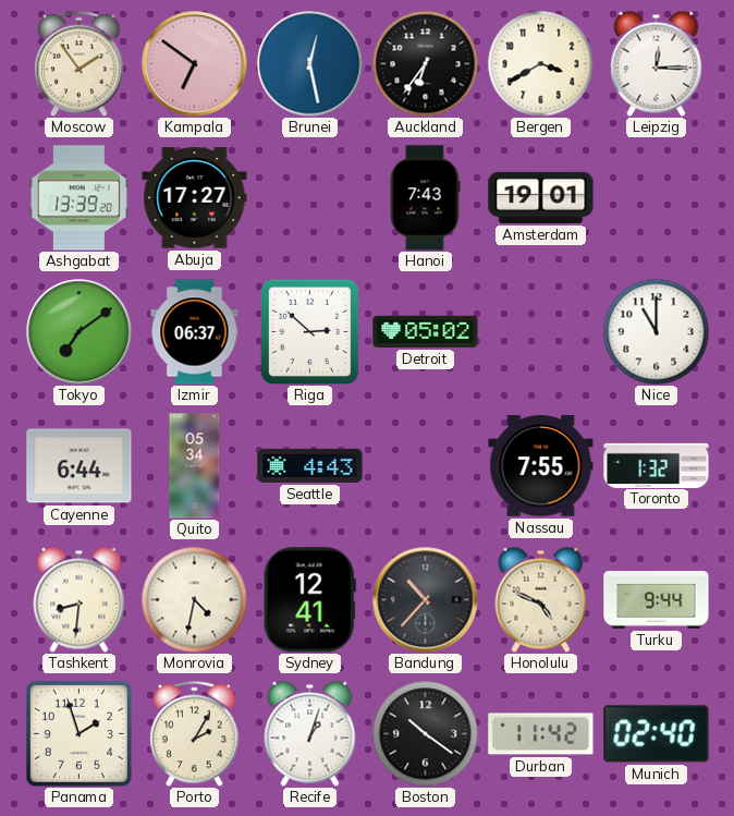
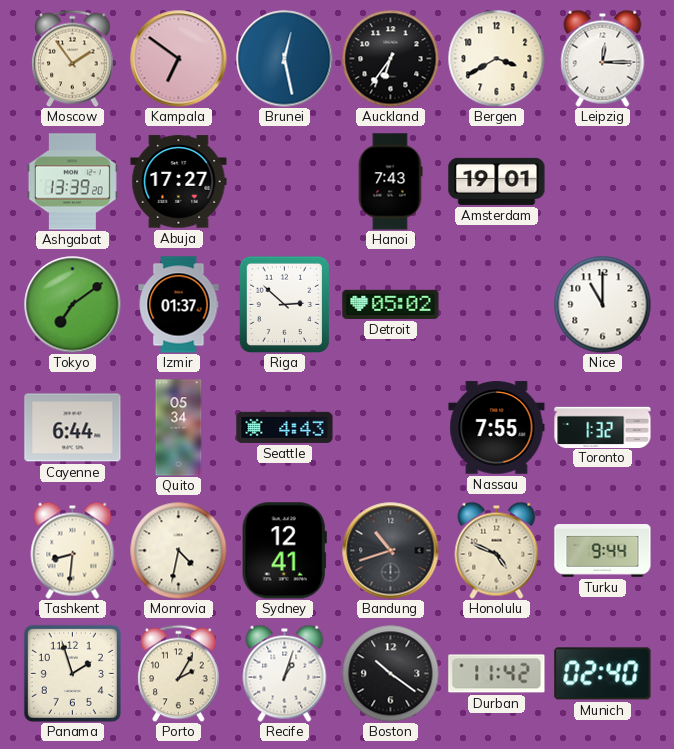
Izmir: 06:37 -> 01:37 (179, 305)
Bandung: 10:37 -> 10:42 (391, 551)
